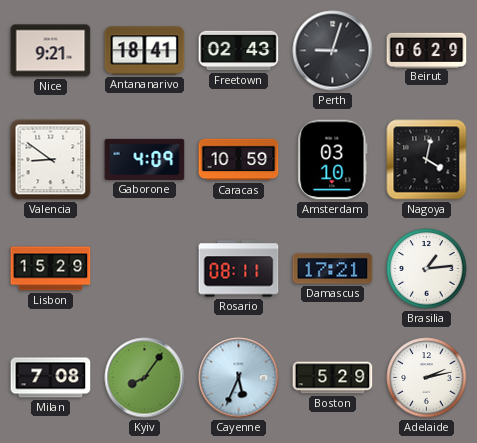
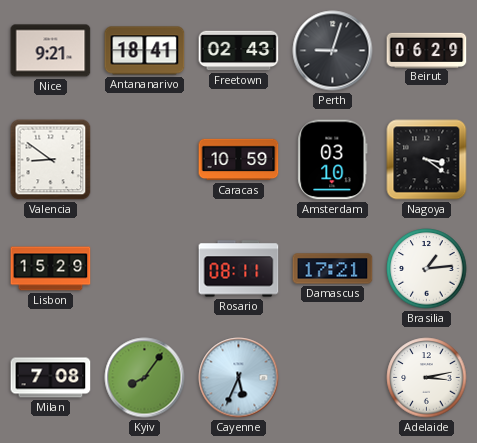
Gaborone: 4:09 -> none (145, 159)
Nagoya: 4:02 -> 3:21 (427, 160)
Boston: 5:29 -> none (333, 378)
Adelaide: 2:13 -> 3:13 (427, 378)
